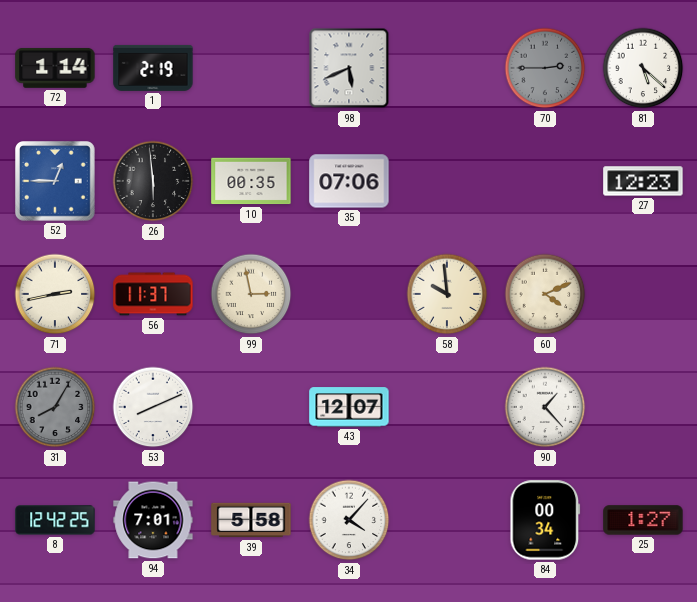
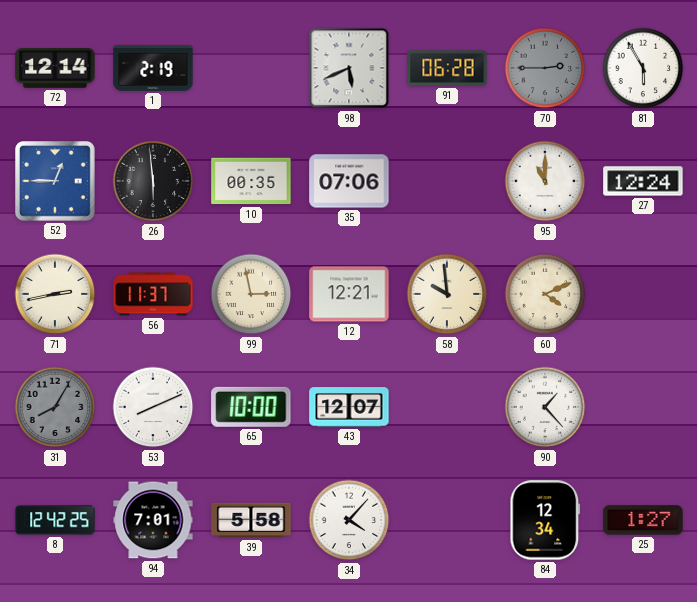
72: 1:14 -> 12:14 (55, 68)
91: none -> 06:28 (447, 68)
81: 5:22 -> 5:55 (643, 68)
95: none -> 11:00 (545, 181)
27: 12:23 -> 12:24 (643, 181)
12: none -> 12:21 (349, 294)
65: none -> 10:00 (251, 407)
84: 00:34 -> 12:34 (545, 520)
